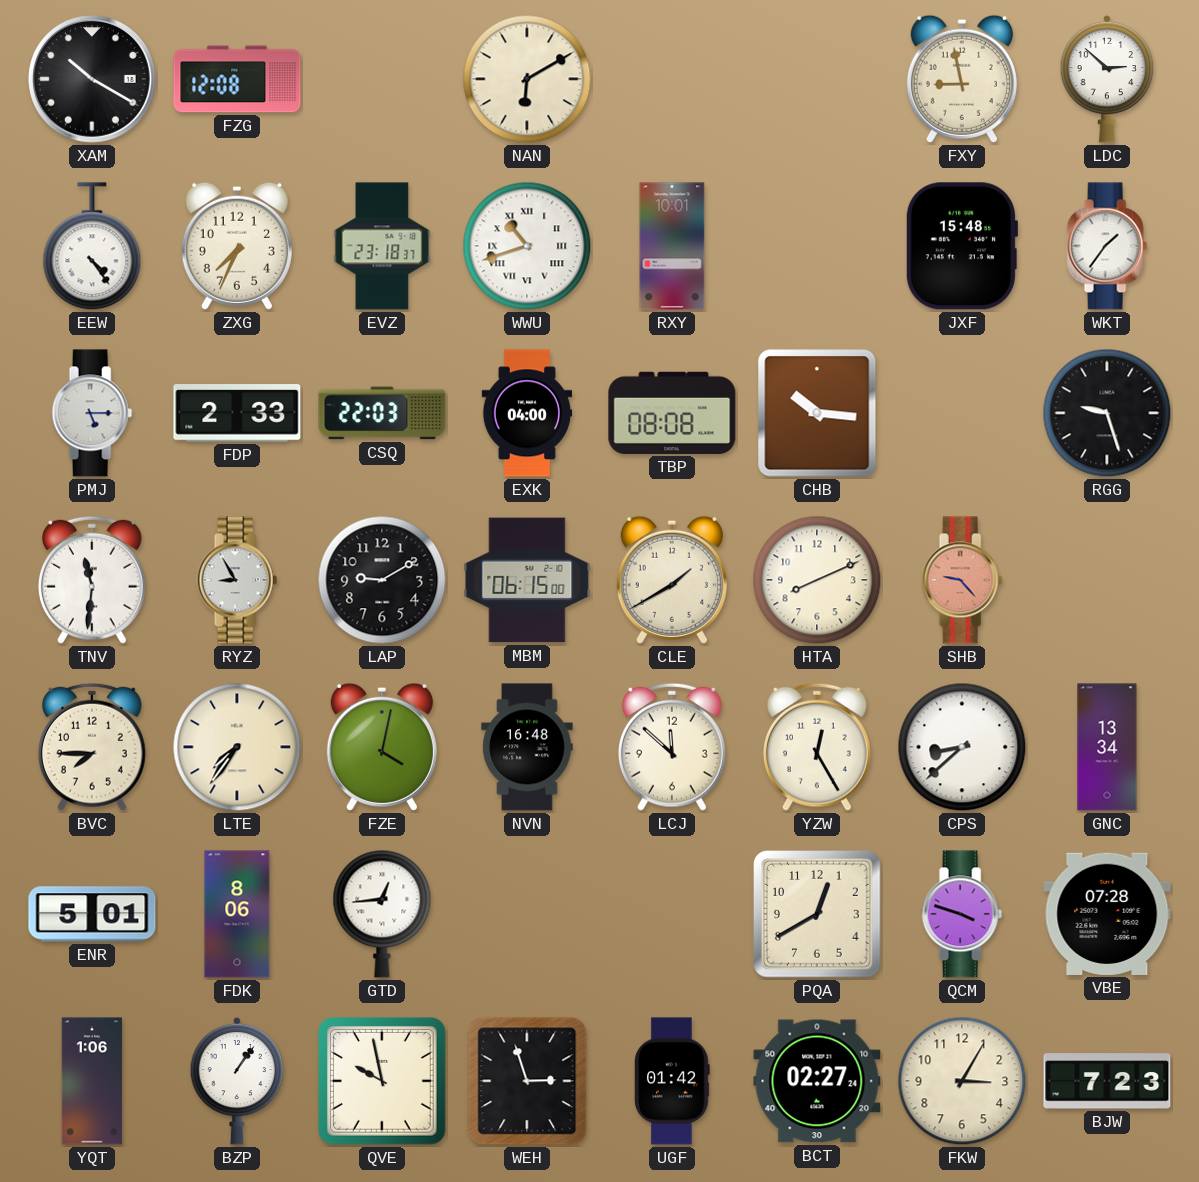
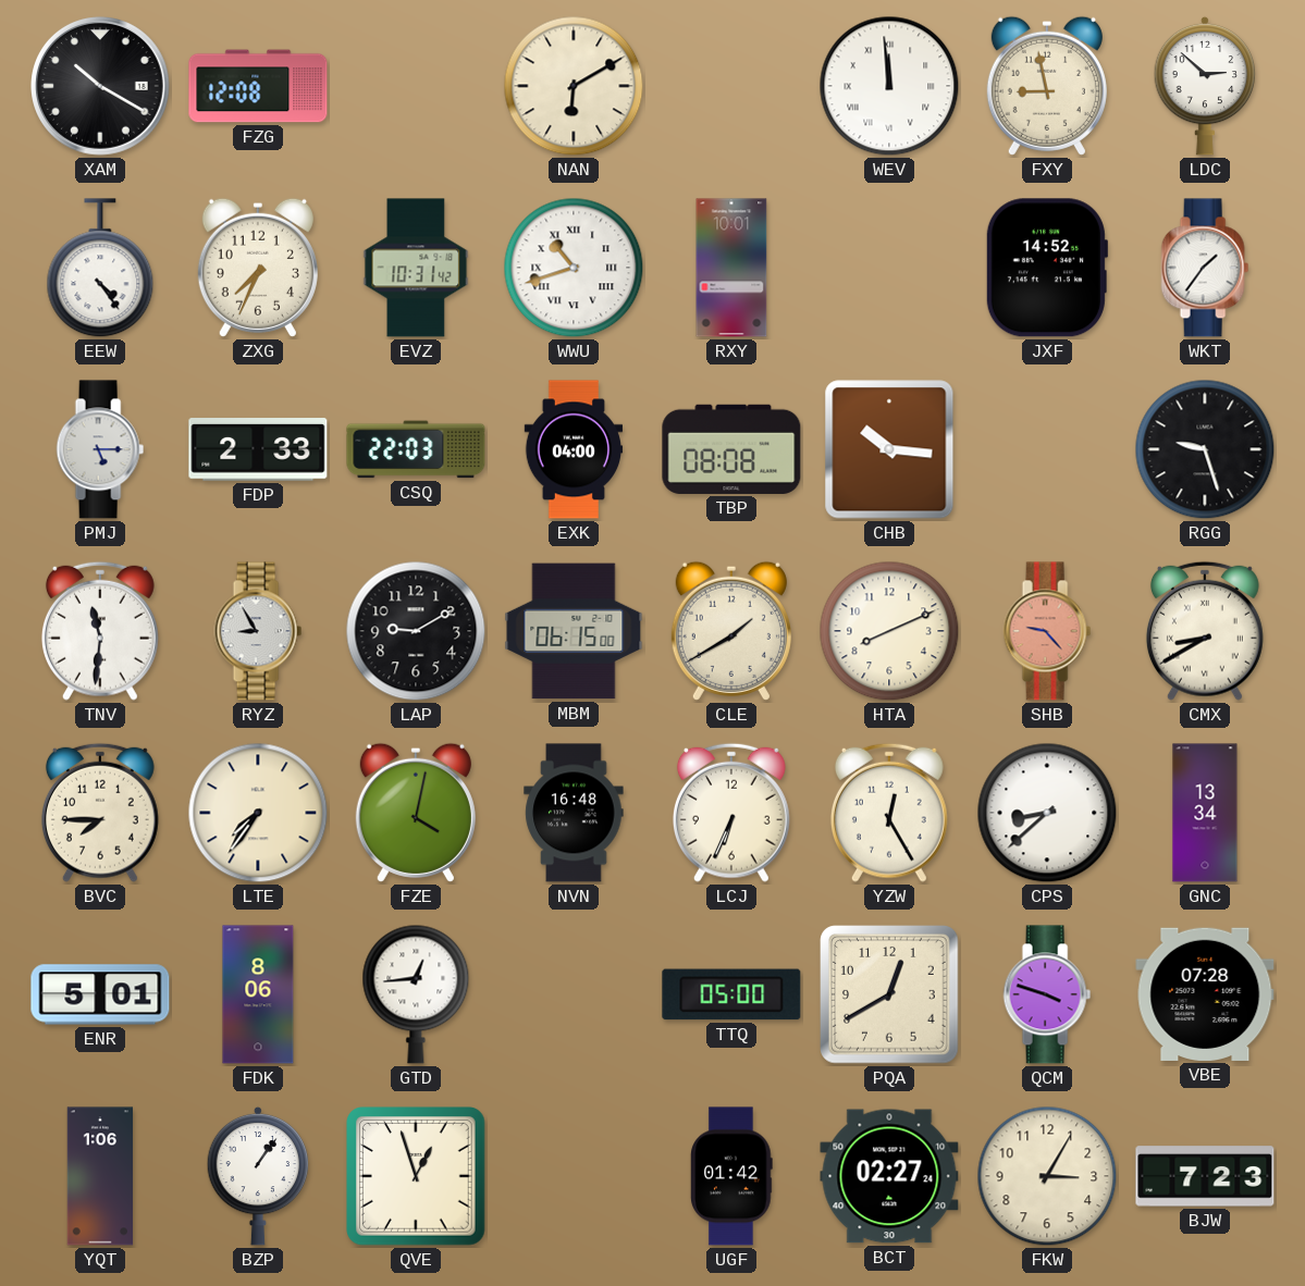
WEV: none -> 11:59 (889, 86)
EVZ: 23:18 -> 10:31 (416, 268)
JXF: 15:48 -> 14:52 (1046, 268)
CMX: none -> 8:40 (1205, 631)
LCJ: 11:52 -> 6:34 (731, 813)
TTQ: none -> 05:00 (731, 994)
QVE: 9:58 -> 12:57 (417, 1177)
WEH: 2:57 -> none (527, 1081)
